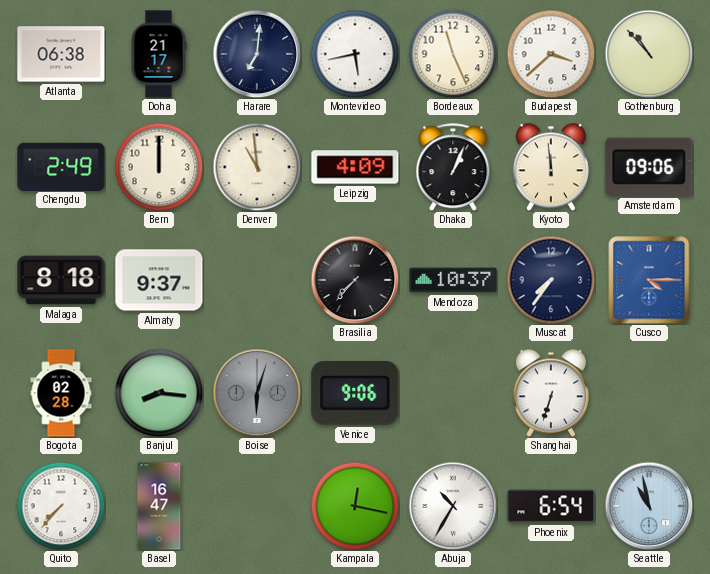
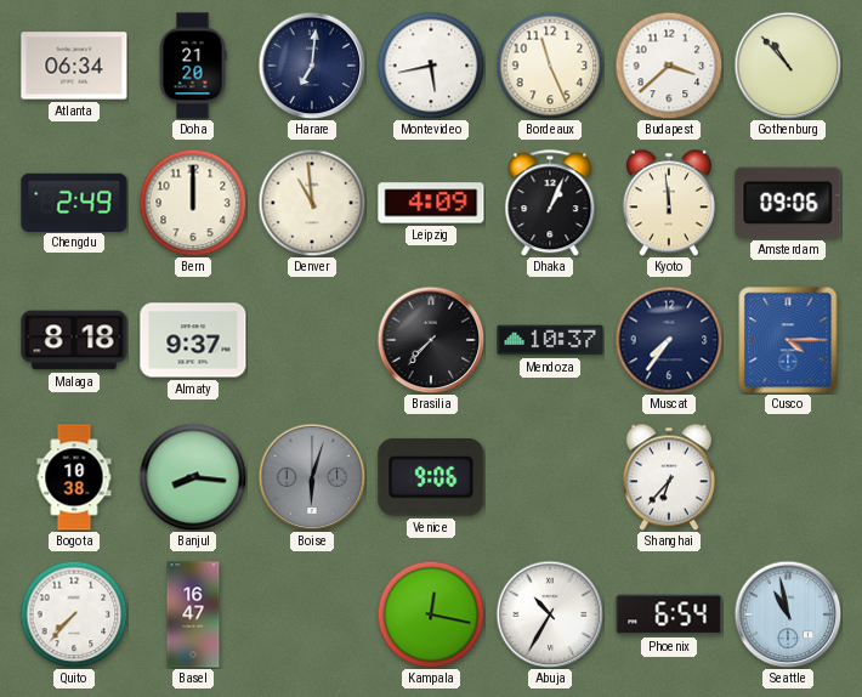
Atlanta: 06:38 -> 06:34 (74, 66)
Doha: 21:17 -> 21:20 (193, 66)
Bogota: 02:28 -> 10:38 (74, 477)
Shanghai: 6:33 -> 6:37 (669, 477)
